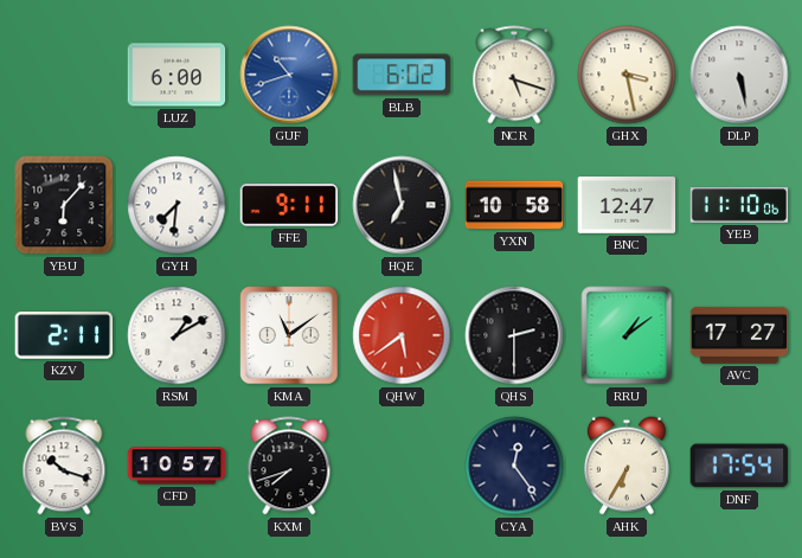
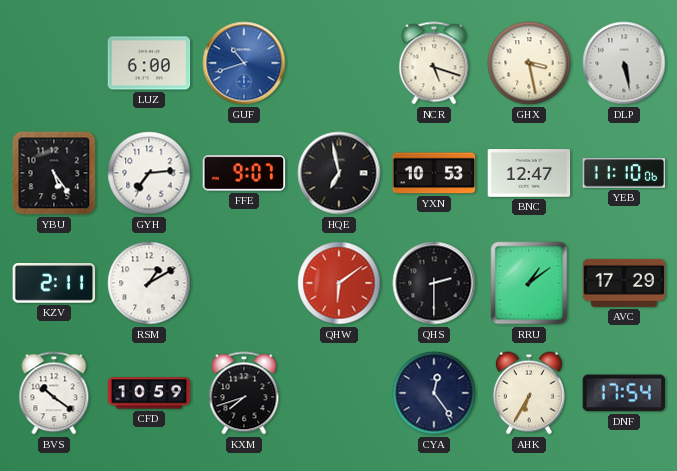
BLB: 6:02 -> none (402, 75)
YBU: 6:07 -> 5:24 (54, 173)
GYH: 7:31 -> 7:14 (149, 173)
FFE: 9:11 -> 9:07 (244, 173)
YXN: 10:58 -> 10:53 (434, 173)
KMA: 11:09 -> none (289, 335)
QHW: 5:39 -> 6:09 (339, 283)
AVC: 17:27 -> 17:29 (624, 283)
BVS: 10:18 -> 10:21 (54, 393)
CFD: 10:57 -> 10:59 (149, 393)
